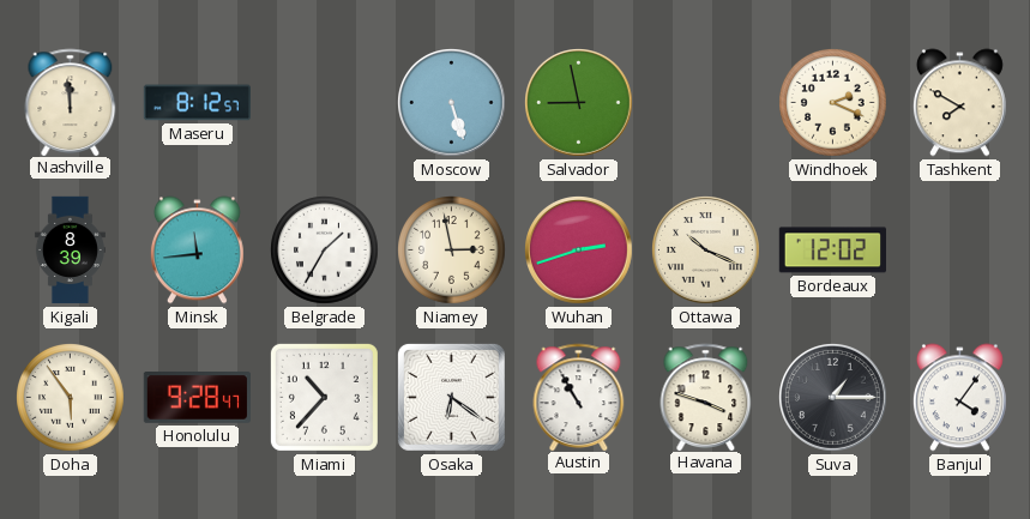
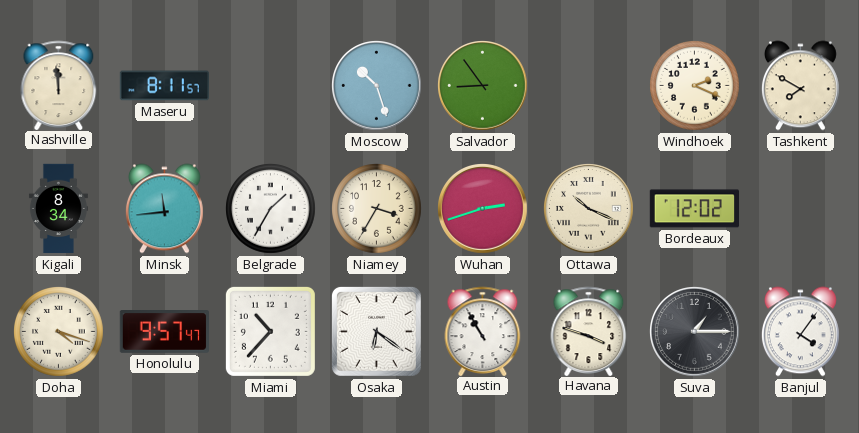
Maseru: 8:12 -> 8:11 (164, 86)
Moscow: 5:27 -> 10:27 (377, 86)
Salvador: 8:58 -> 8:54 (483, 86)
Kigali: 8:39 -> 8:34 (58, 209)
Niamey: 2:58 -> 3:35 (377, 209)
Doha: 5:54 -> 4:18 (59, 332)
Honolulu: 9:28 -> 9:57 (164, 332)
